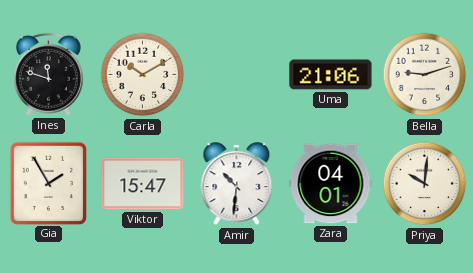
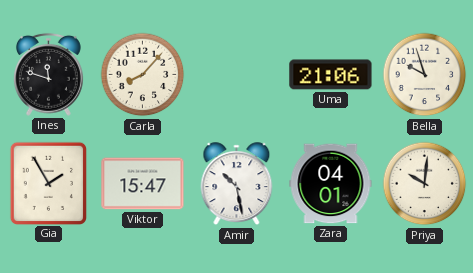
Carla: 10:10 -> 8:07 (143, 75)
Bella: 9:12 -> 9:57 (425, 75)
Amir: 10:31 -> 10:28 (237, 184)
